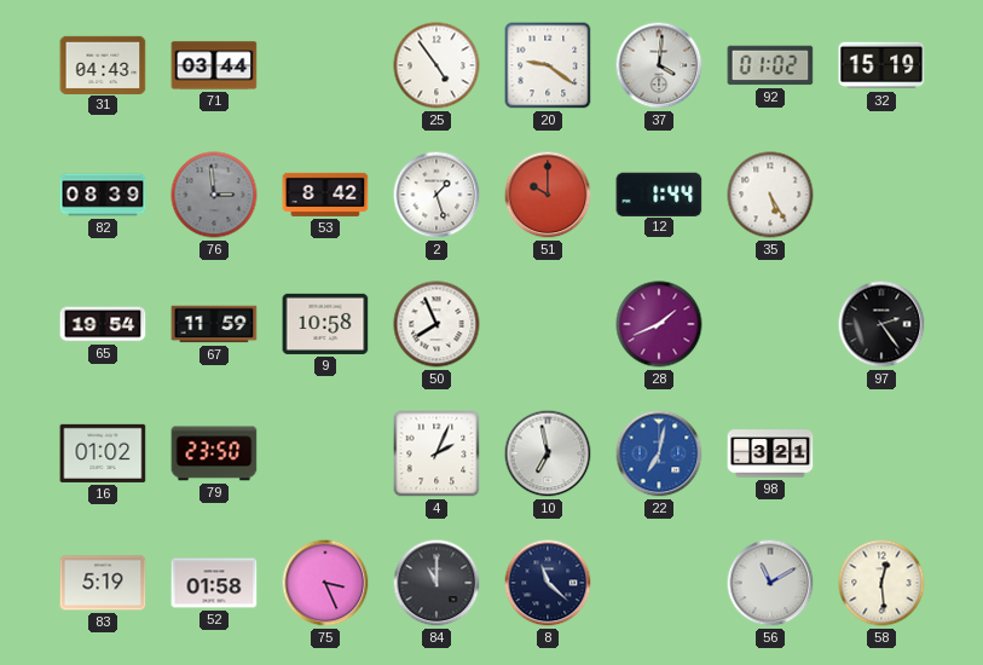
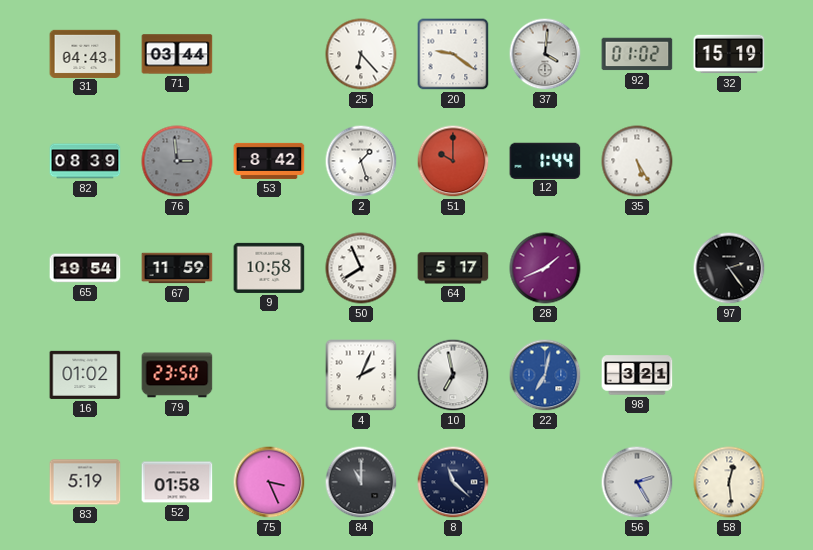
25: 4:54 -> 6:23 (361, 54)
64: none -> 5:17 (453, 268)
56: 11:10 -> 2:25 (637, 482)
